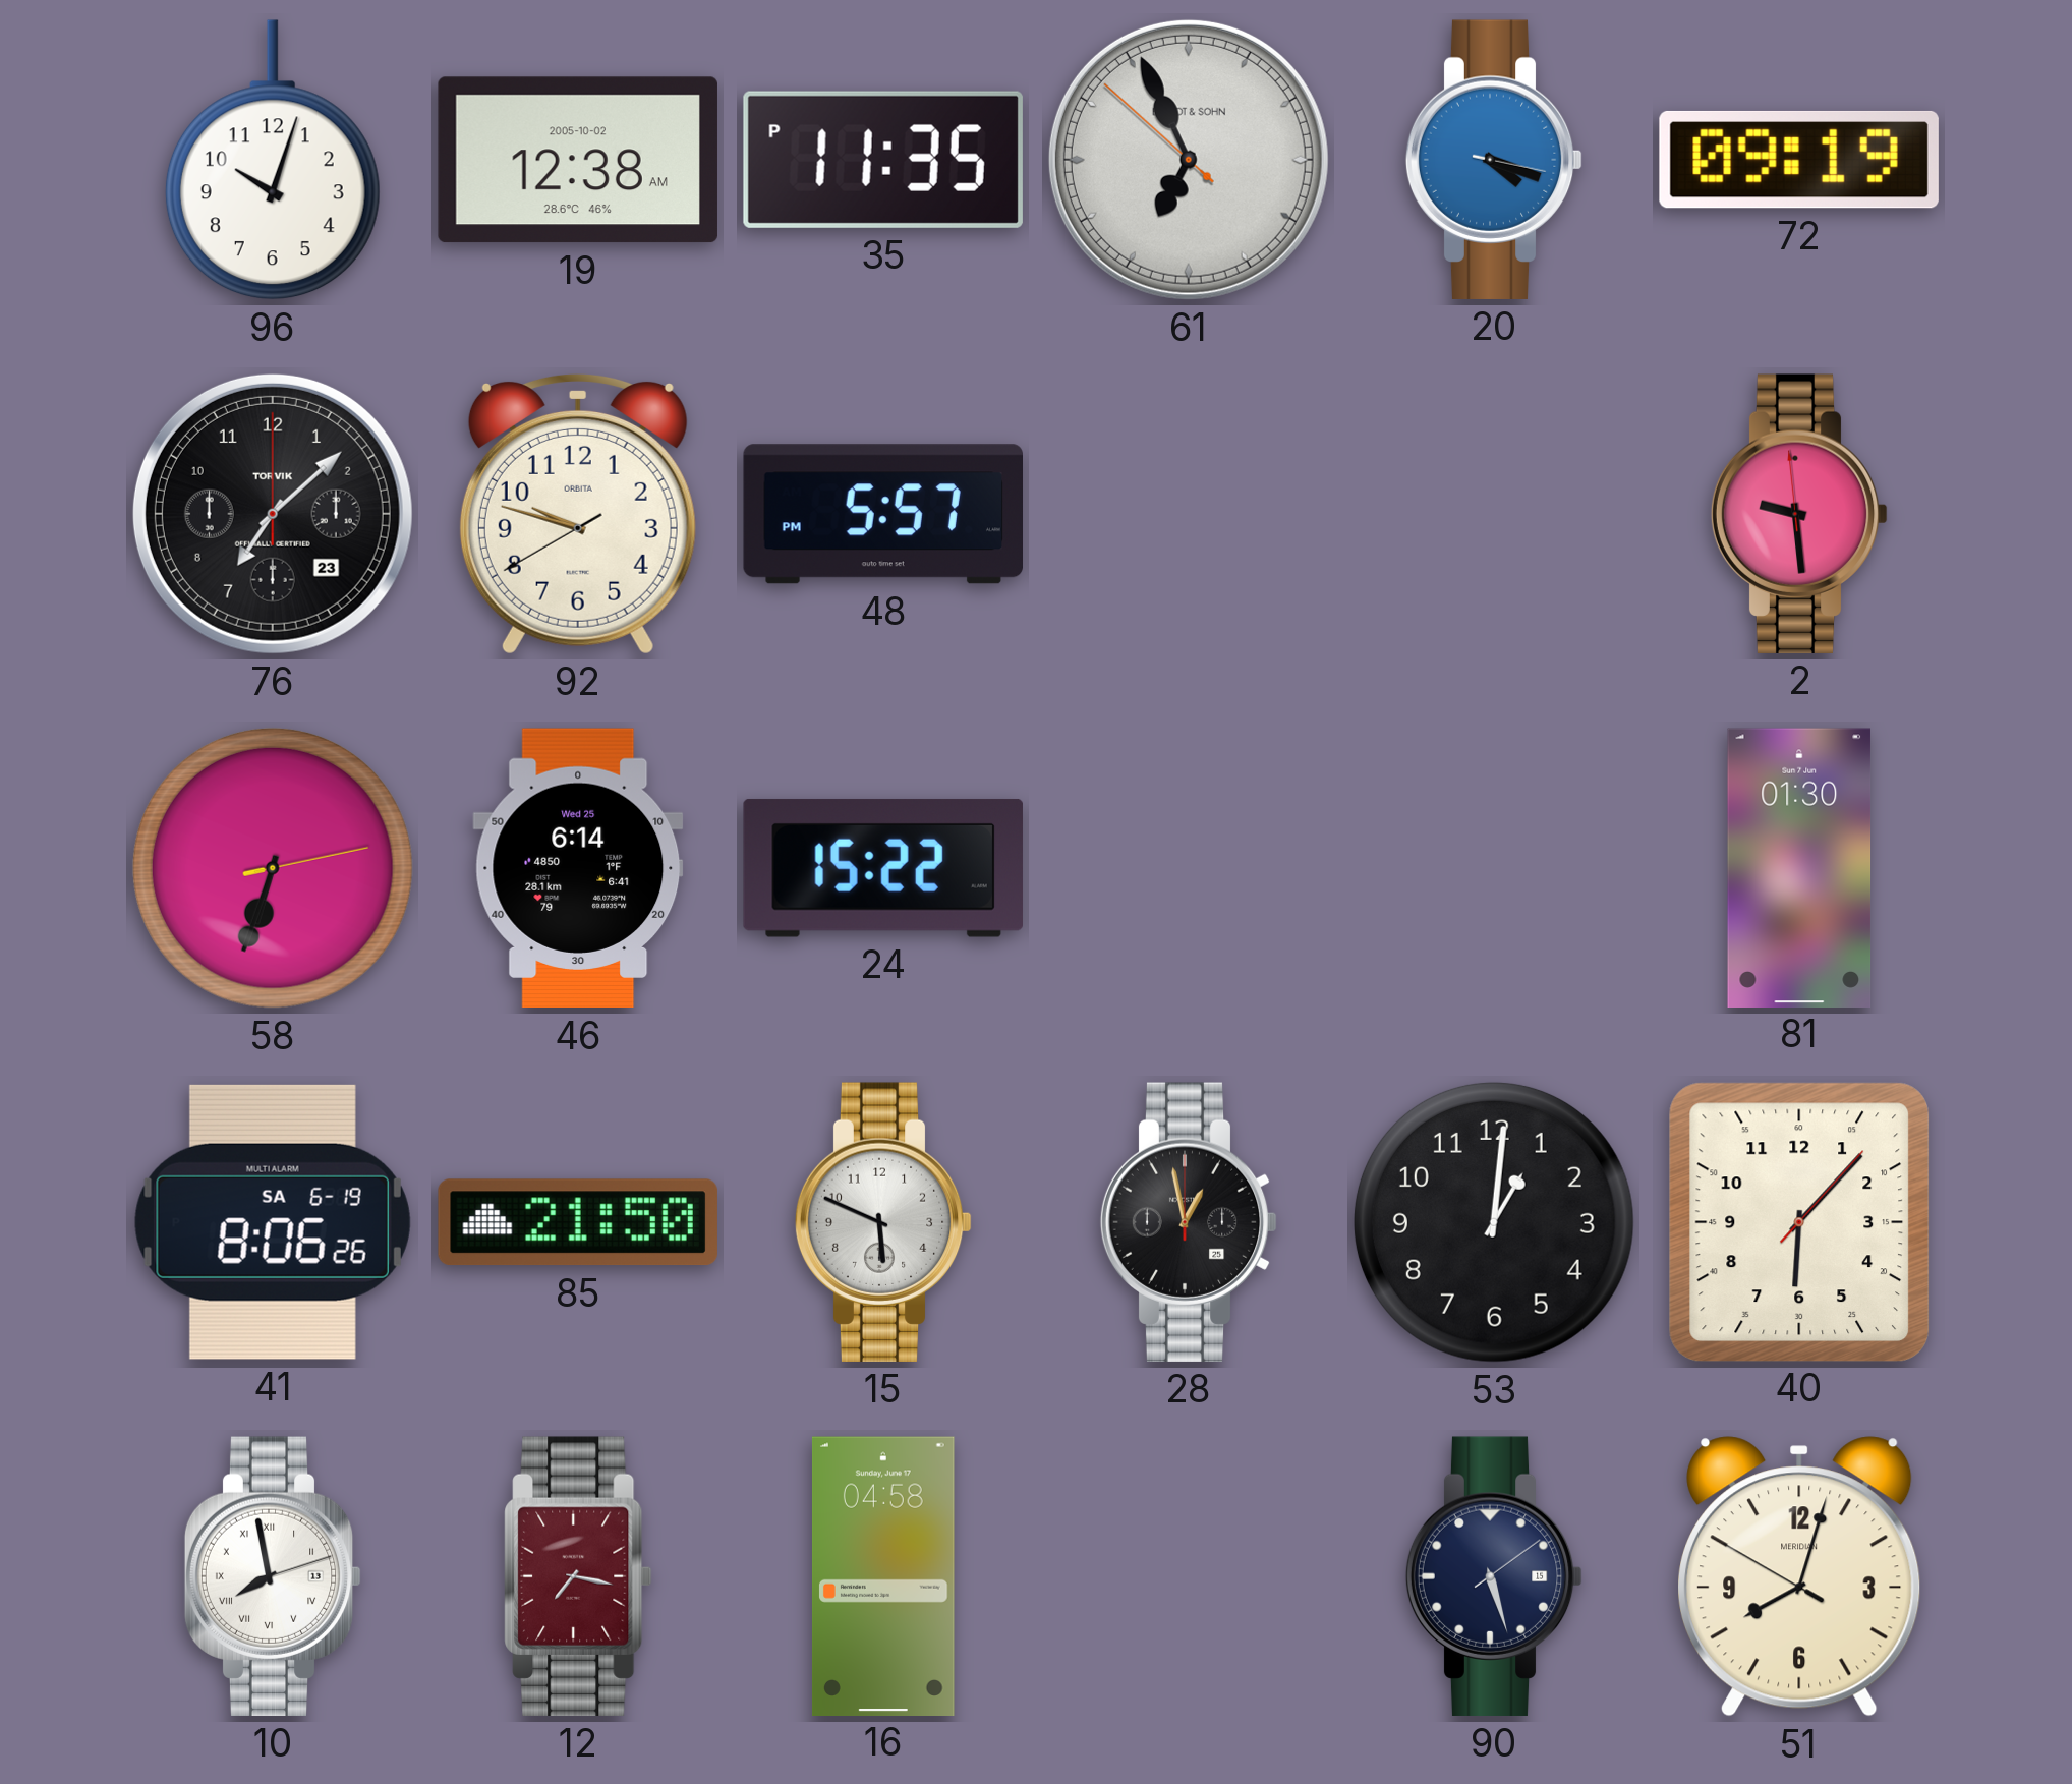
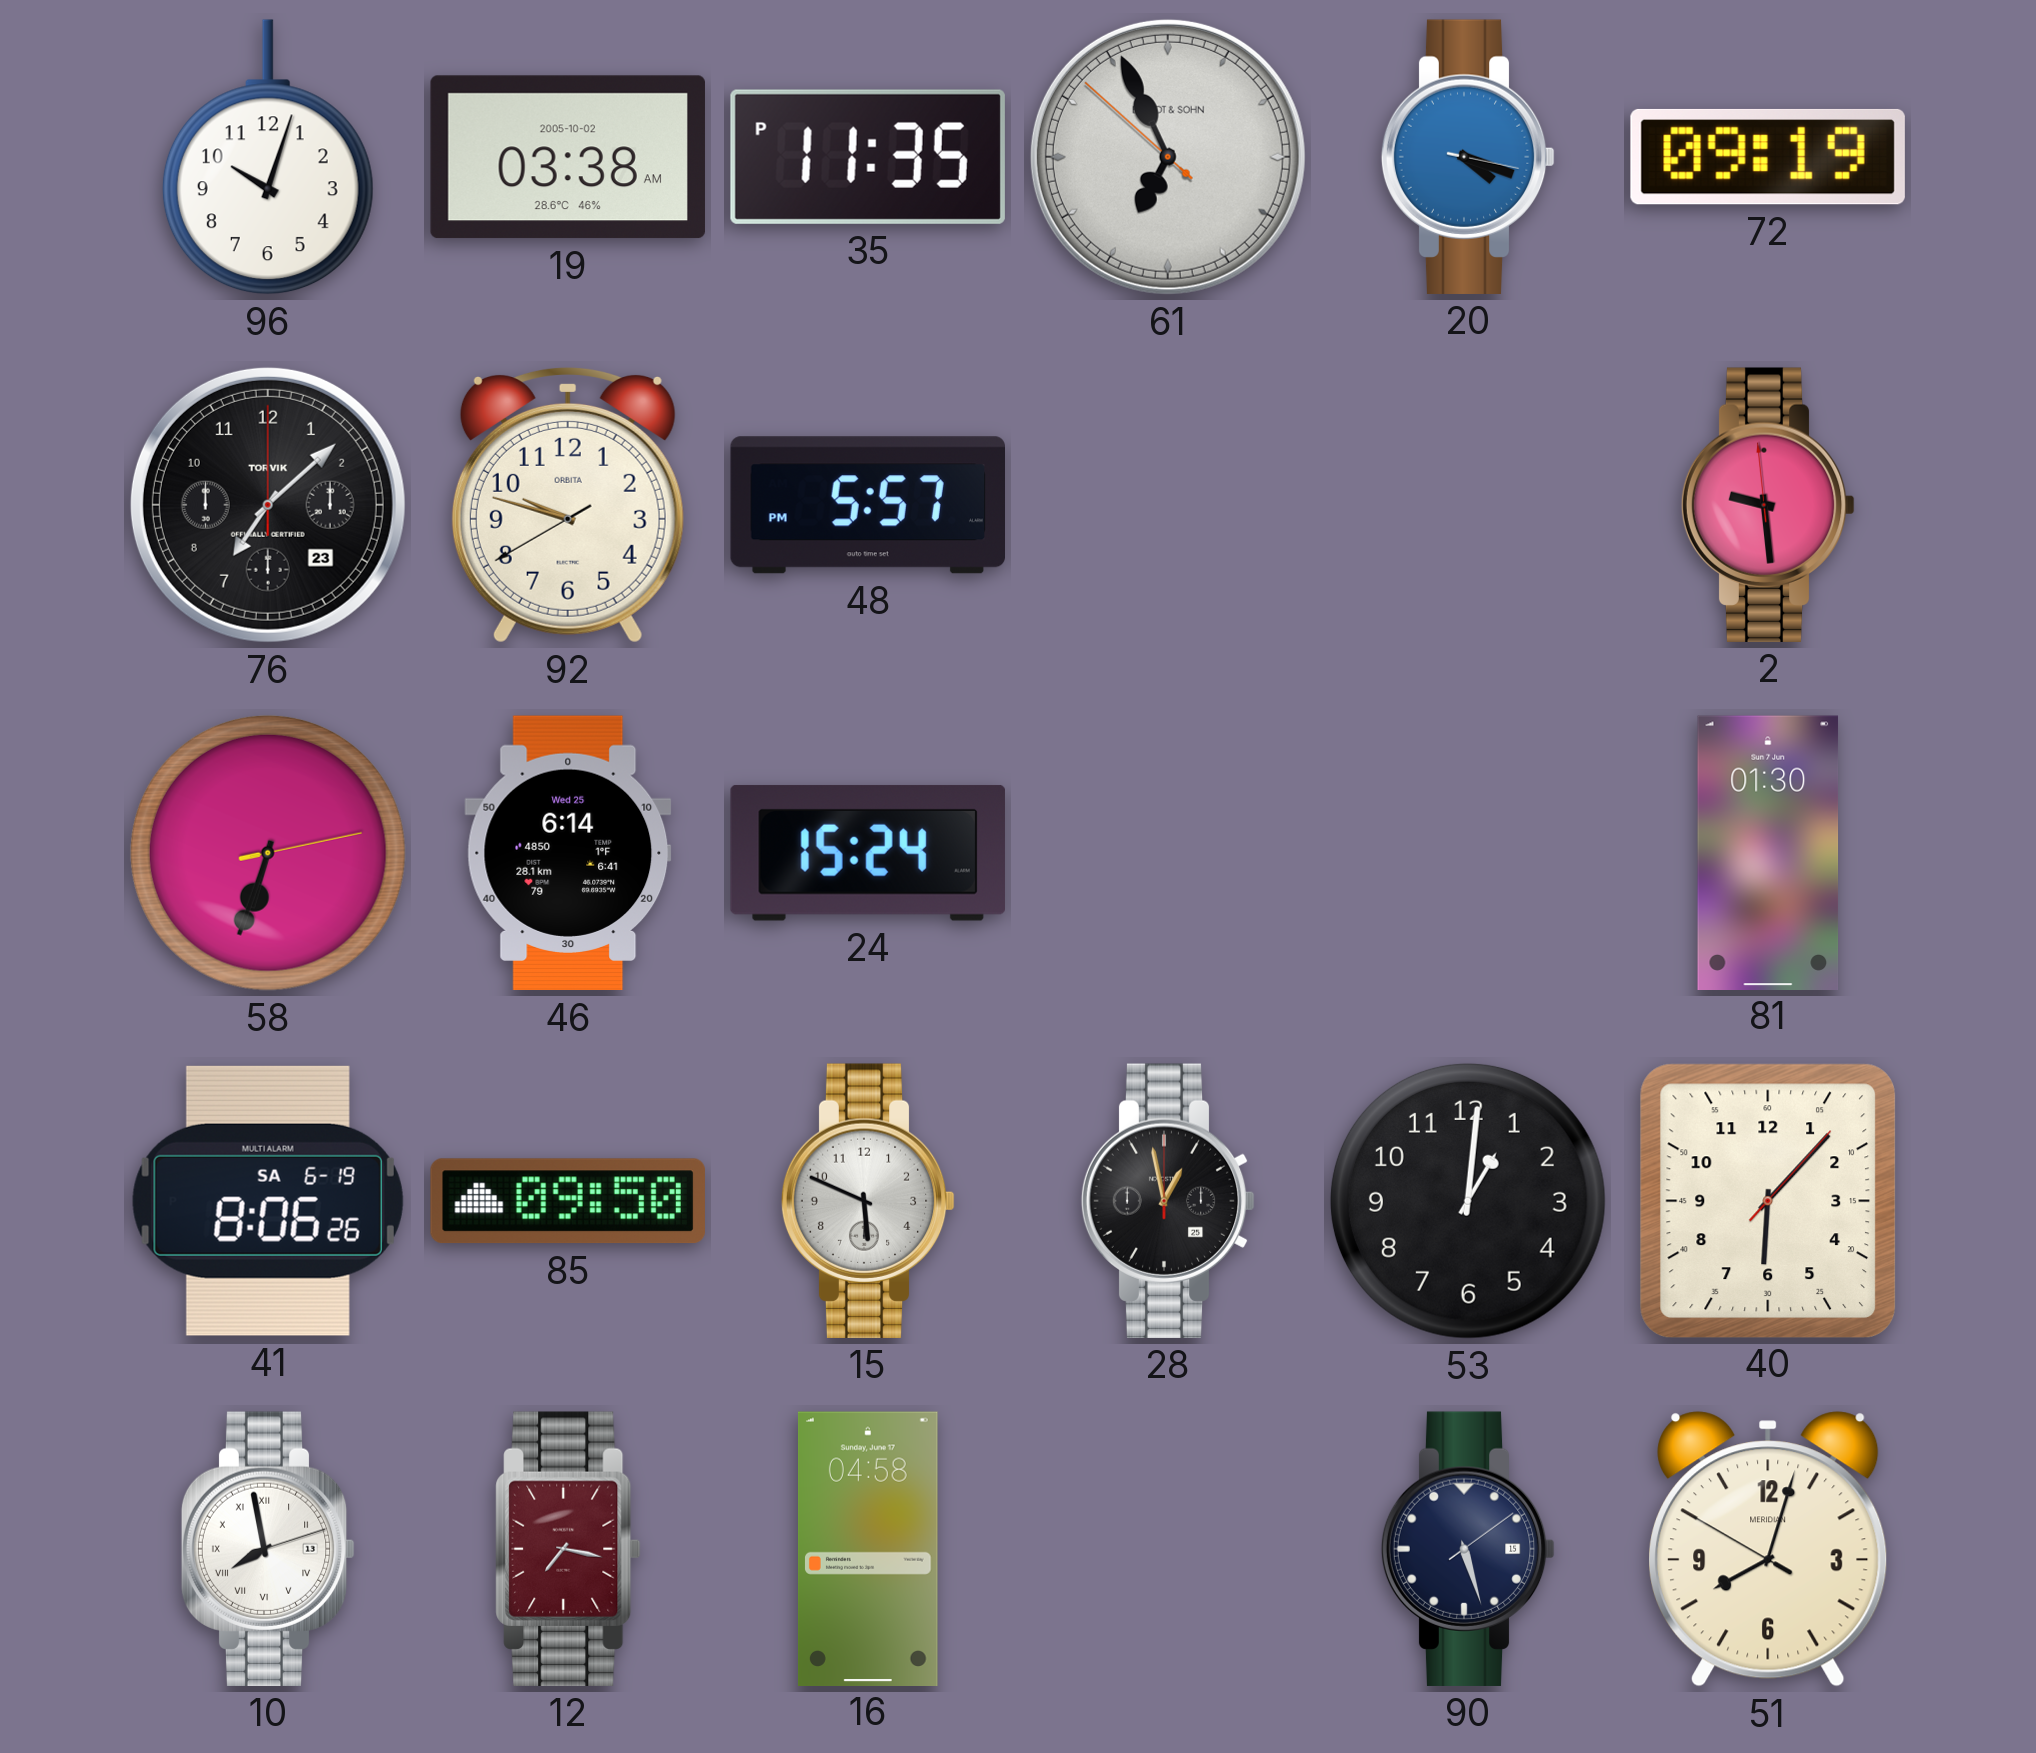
19: 12:38 -> 03:38 (568, 157)
24: 15:22 -> 15:24 (868, 853)
85: 21:50 -> 09:50 (568, 1201)
